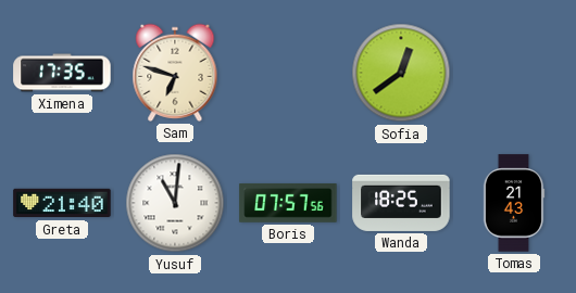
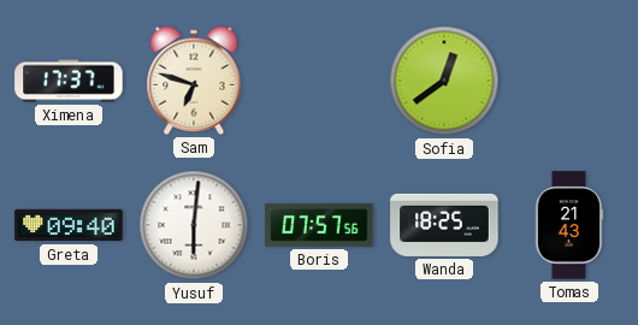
Ximena: 17:35 -> 17:37 (69, 81)
Greta: 21:40 -> 09:40 (69, 225)
Yusuf: 11:01 -> 6:01 (194, 225)
